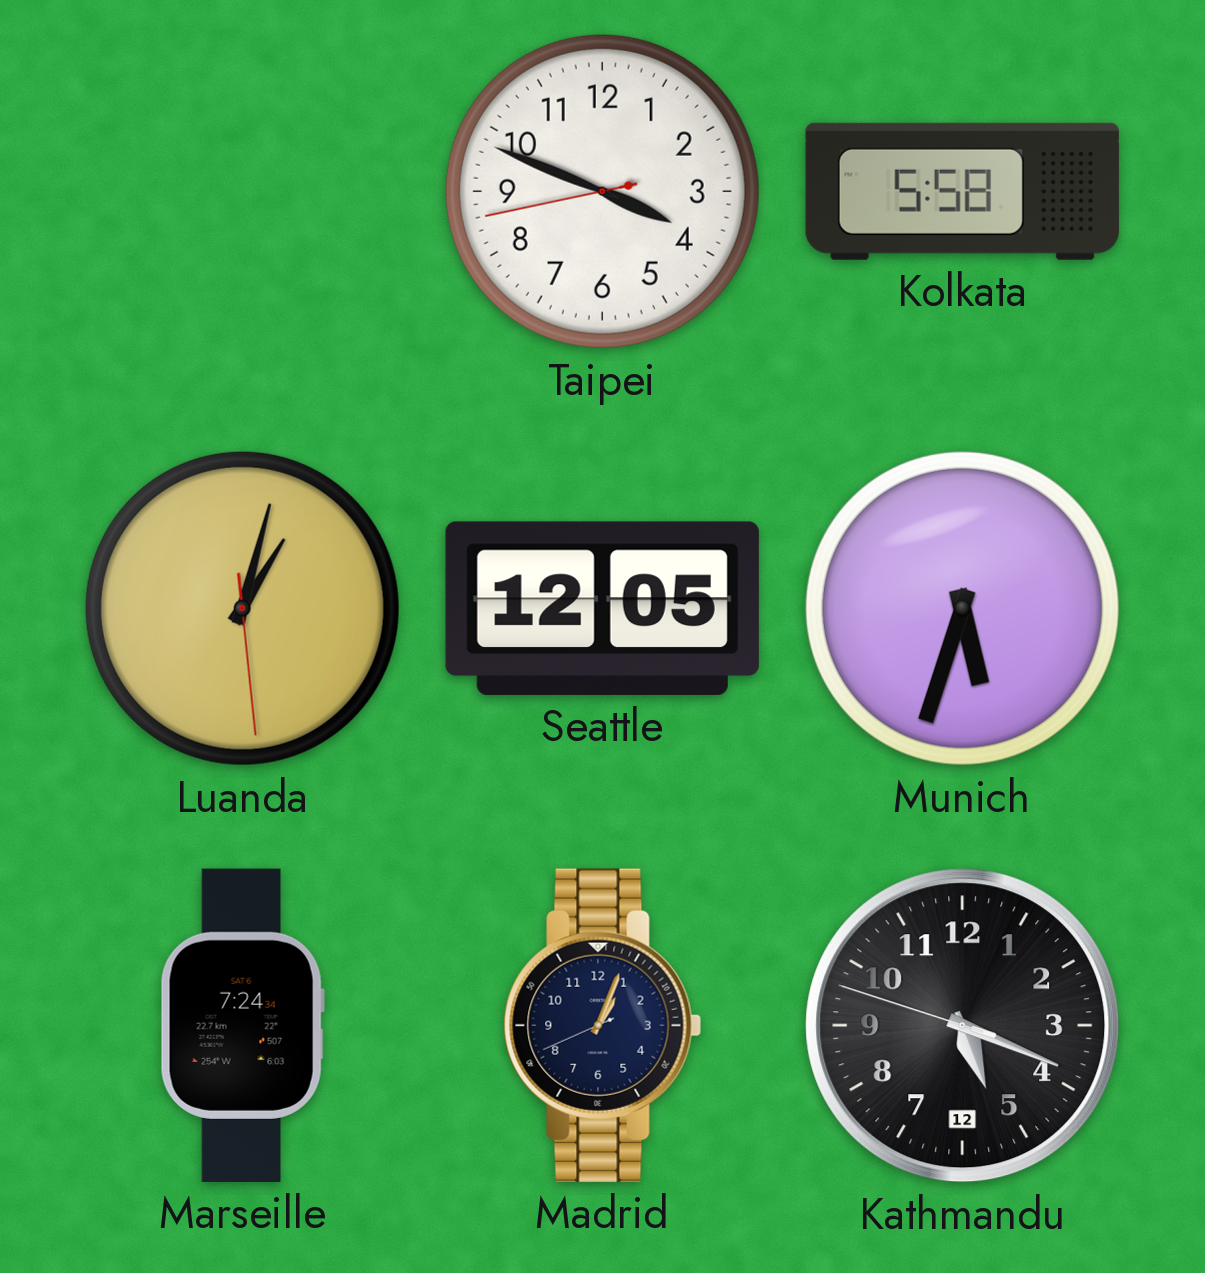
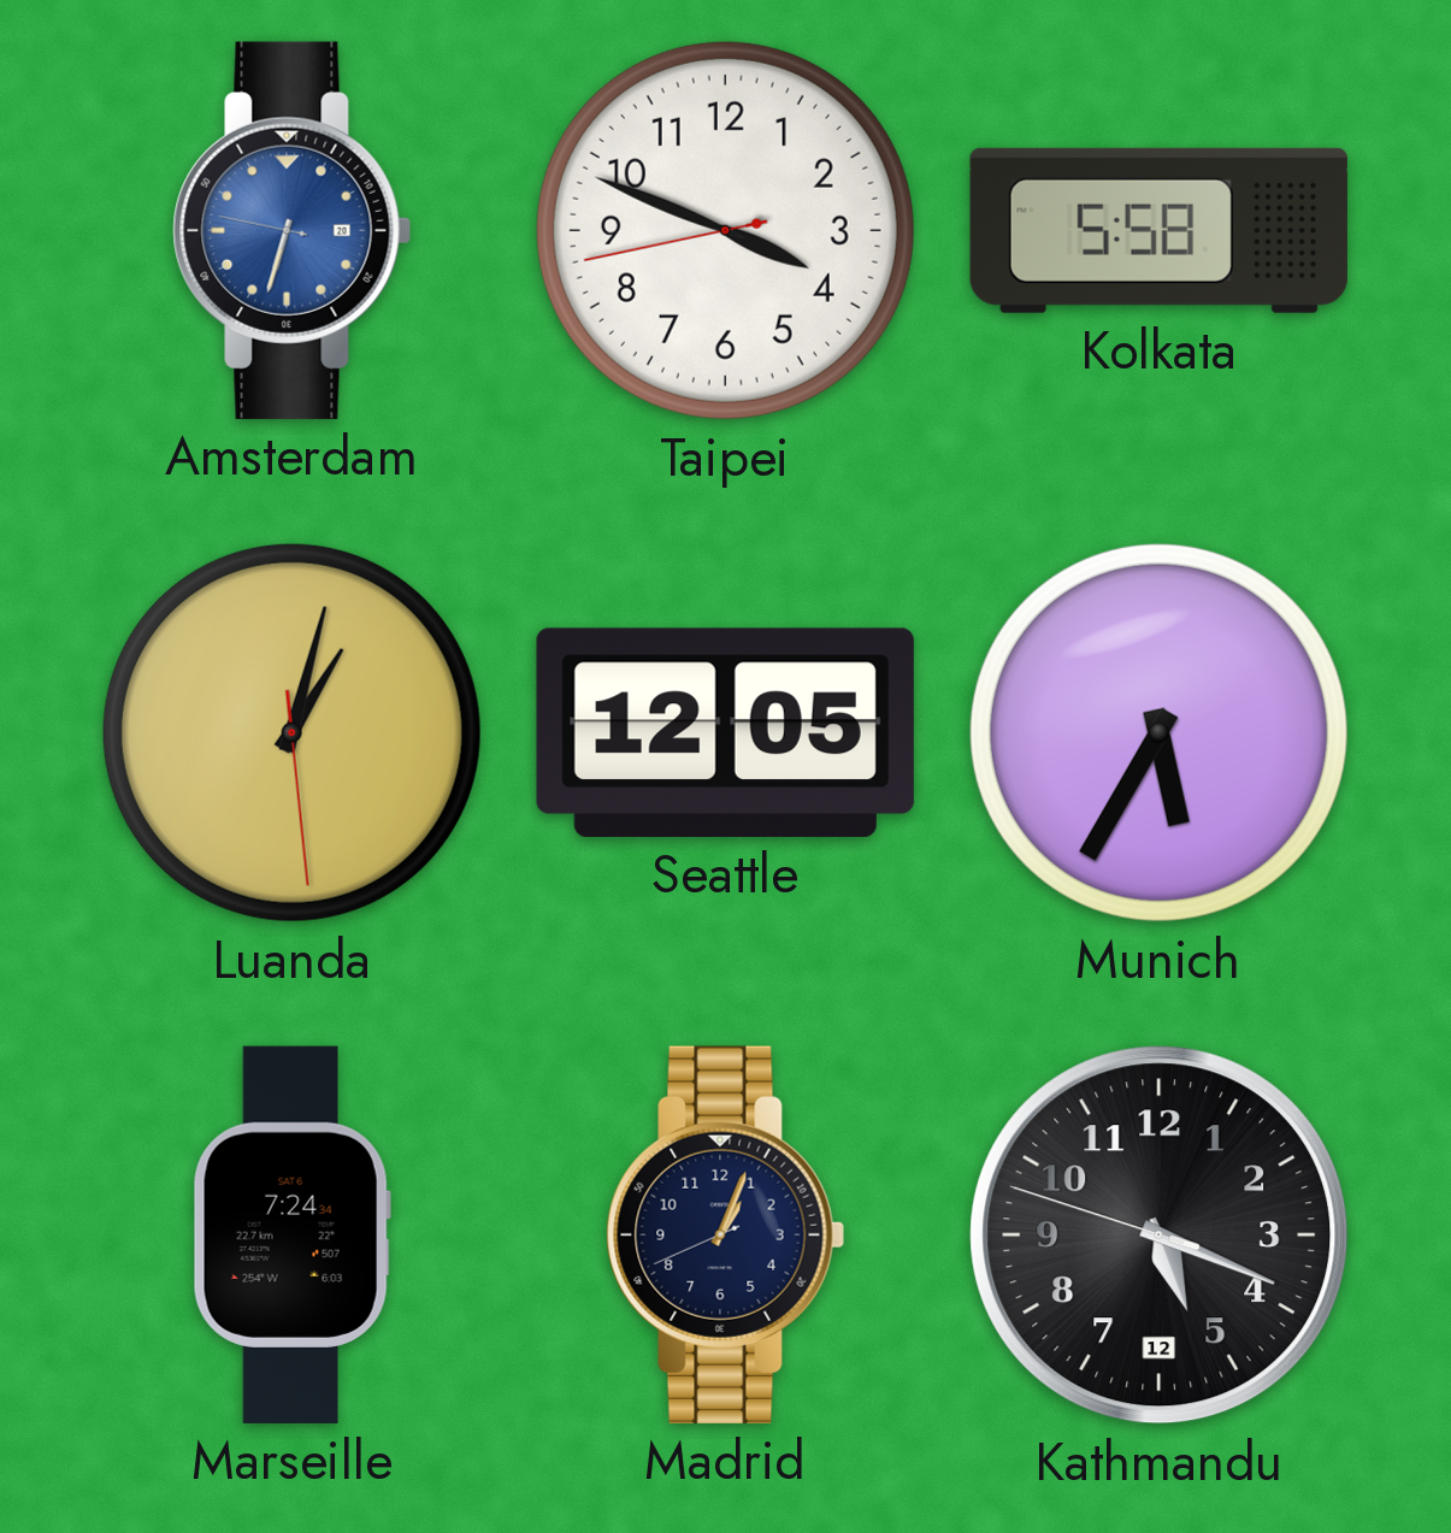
Amsterdam: none -> 6:32 (293, 230)
Munich: 5:33 -> 5:35 (1158, 732)
